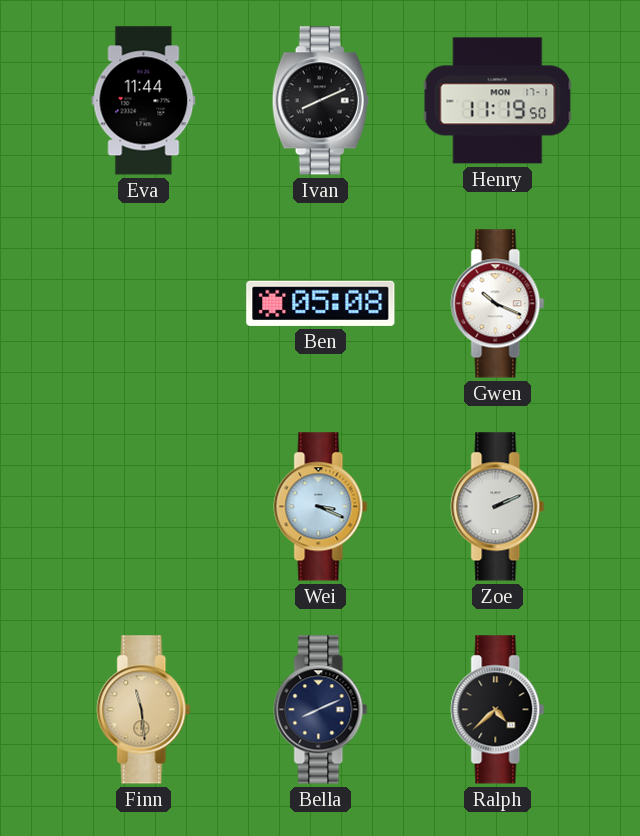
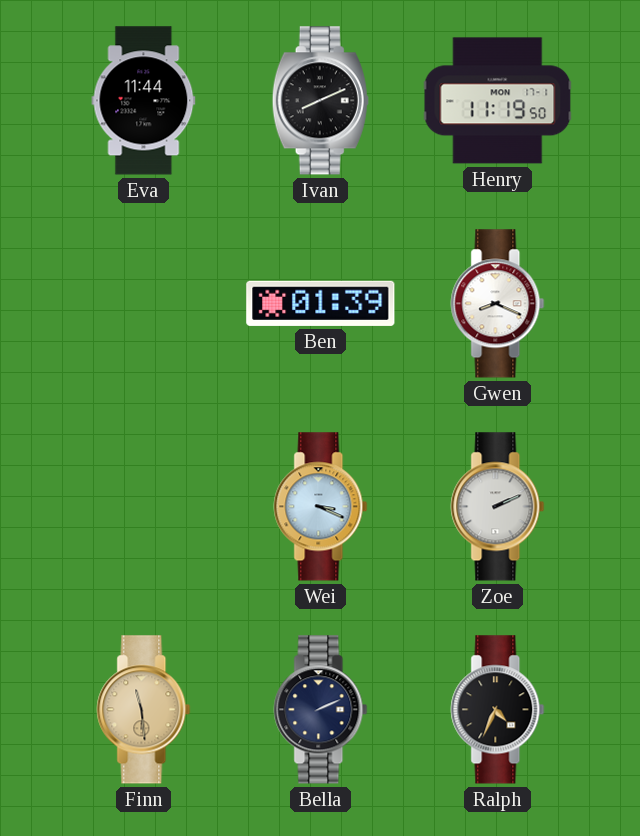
Ben: 05:08 -> 01:39 (321, 303)
Gwen: 10:19 -> 8:19 (498, 304)
Bella: 8:11 -> 2:11 (321, 710)
Ralph: 4:38 -> 4:34 (498, 710)
